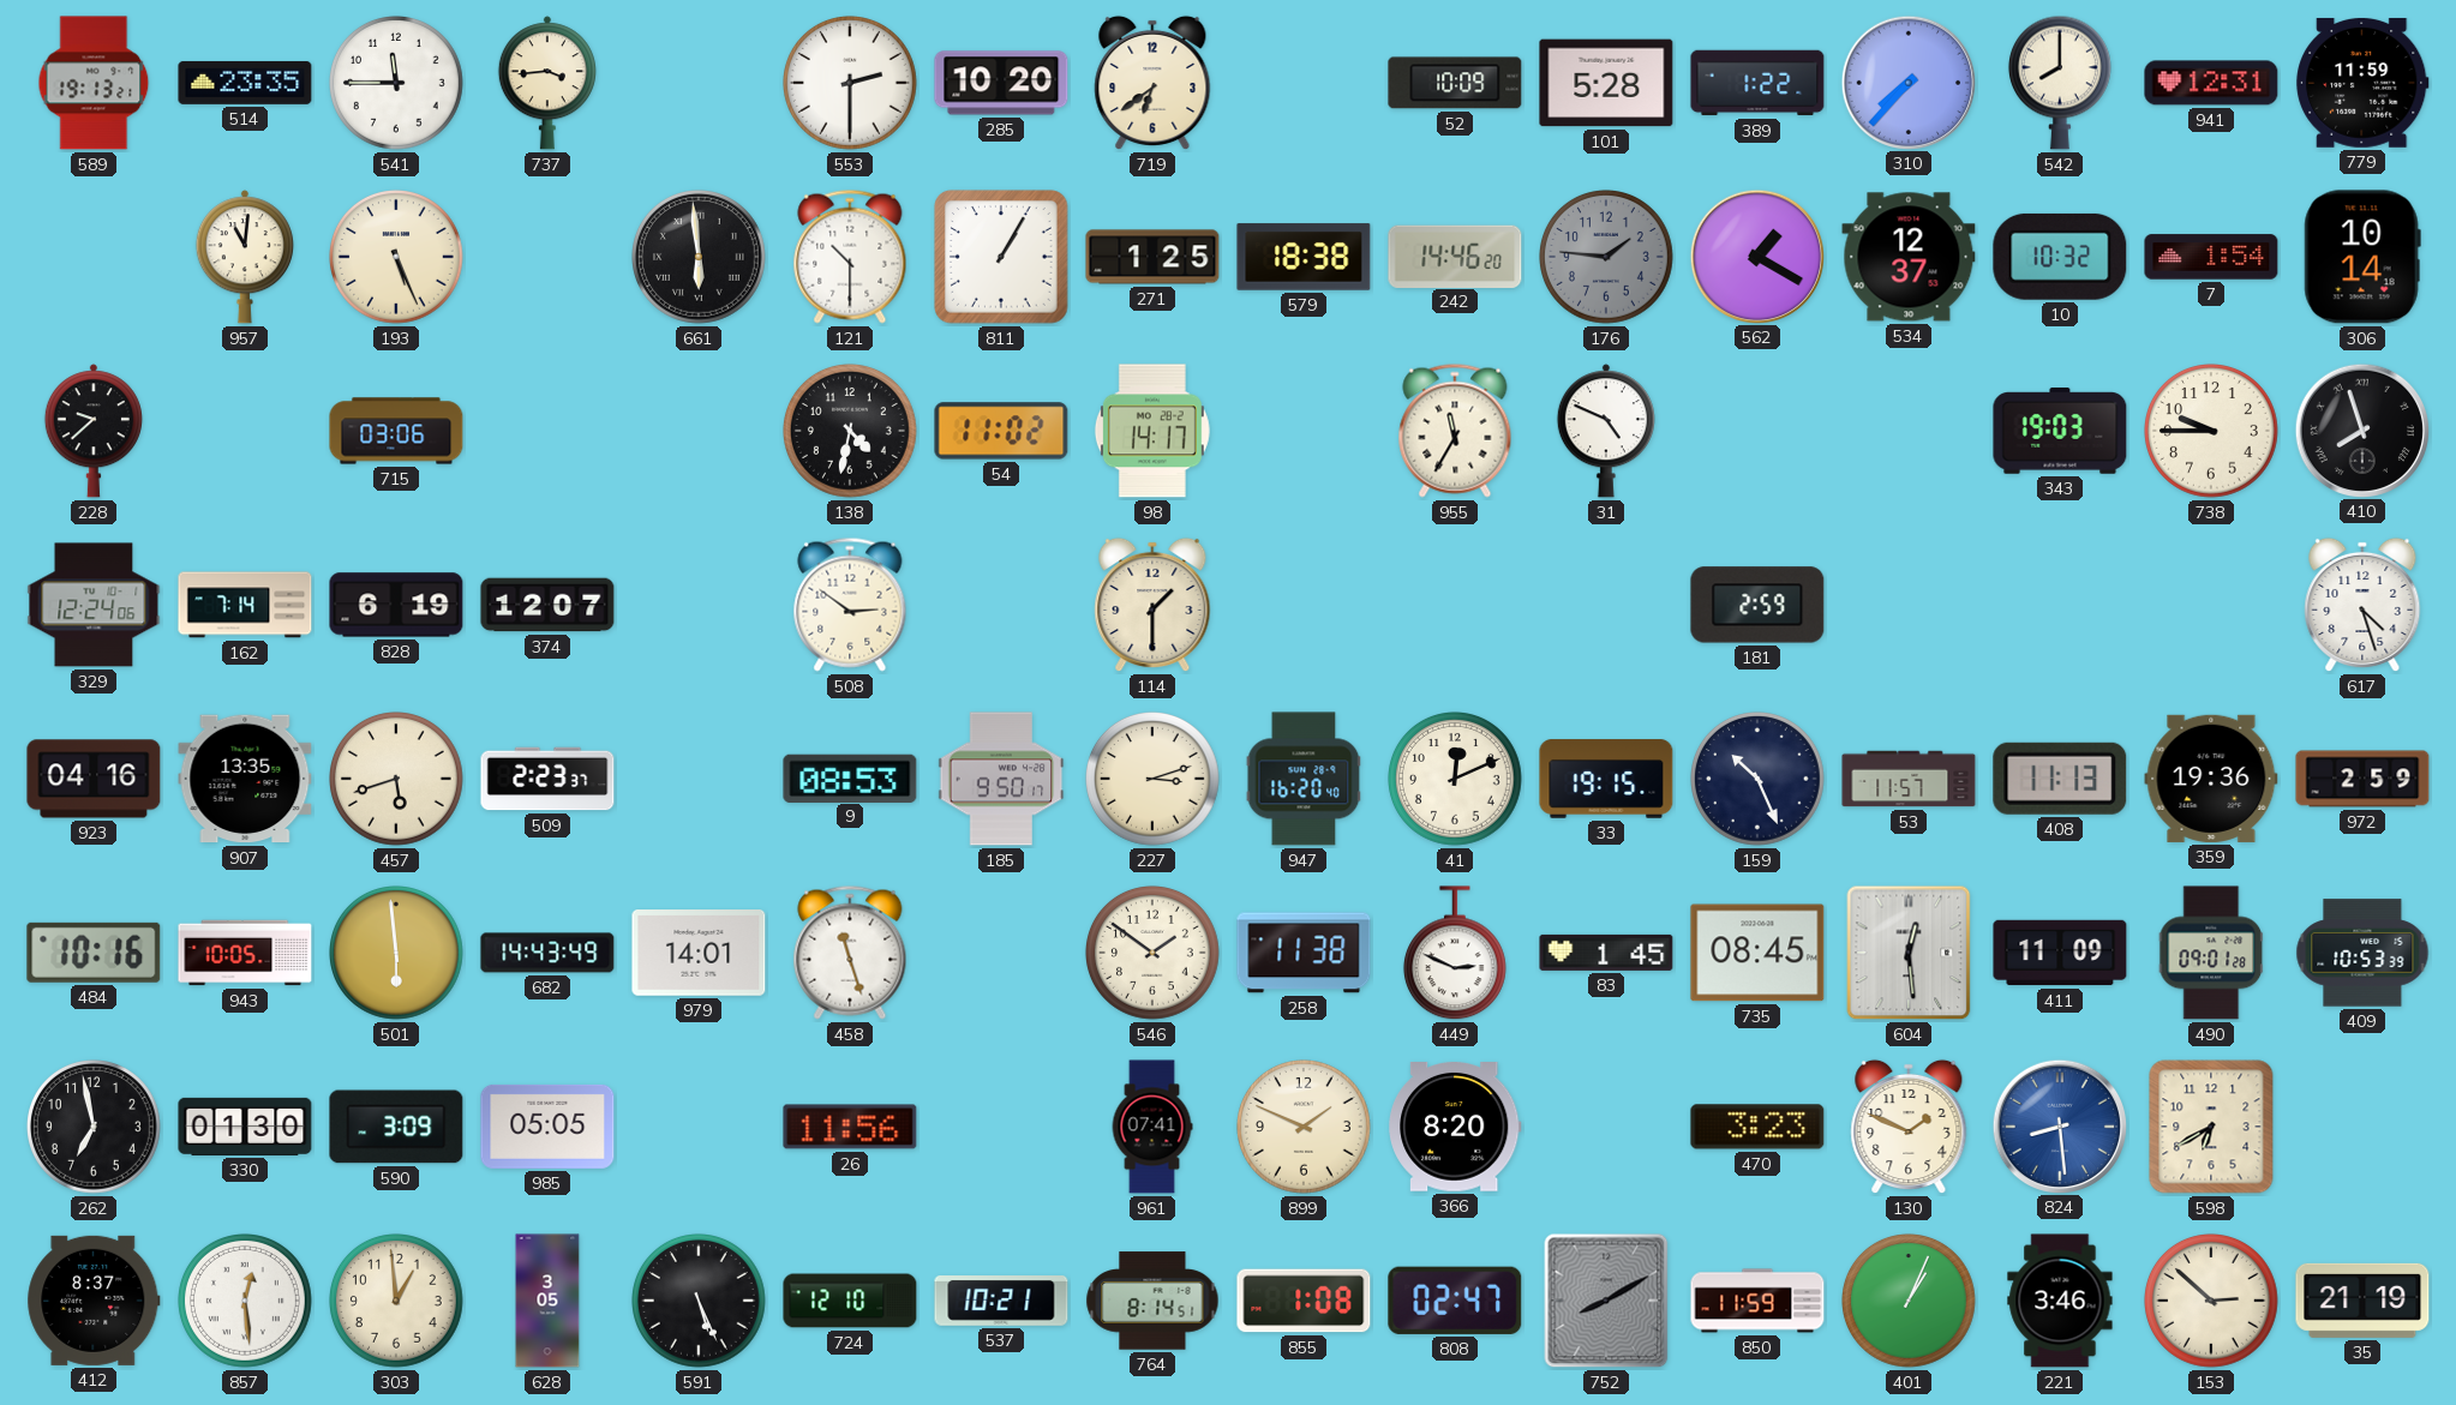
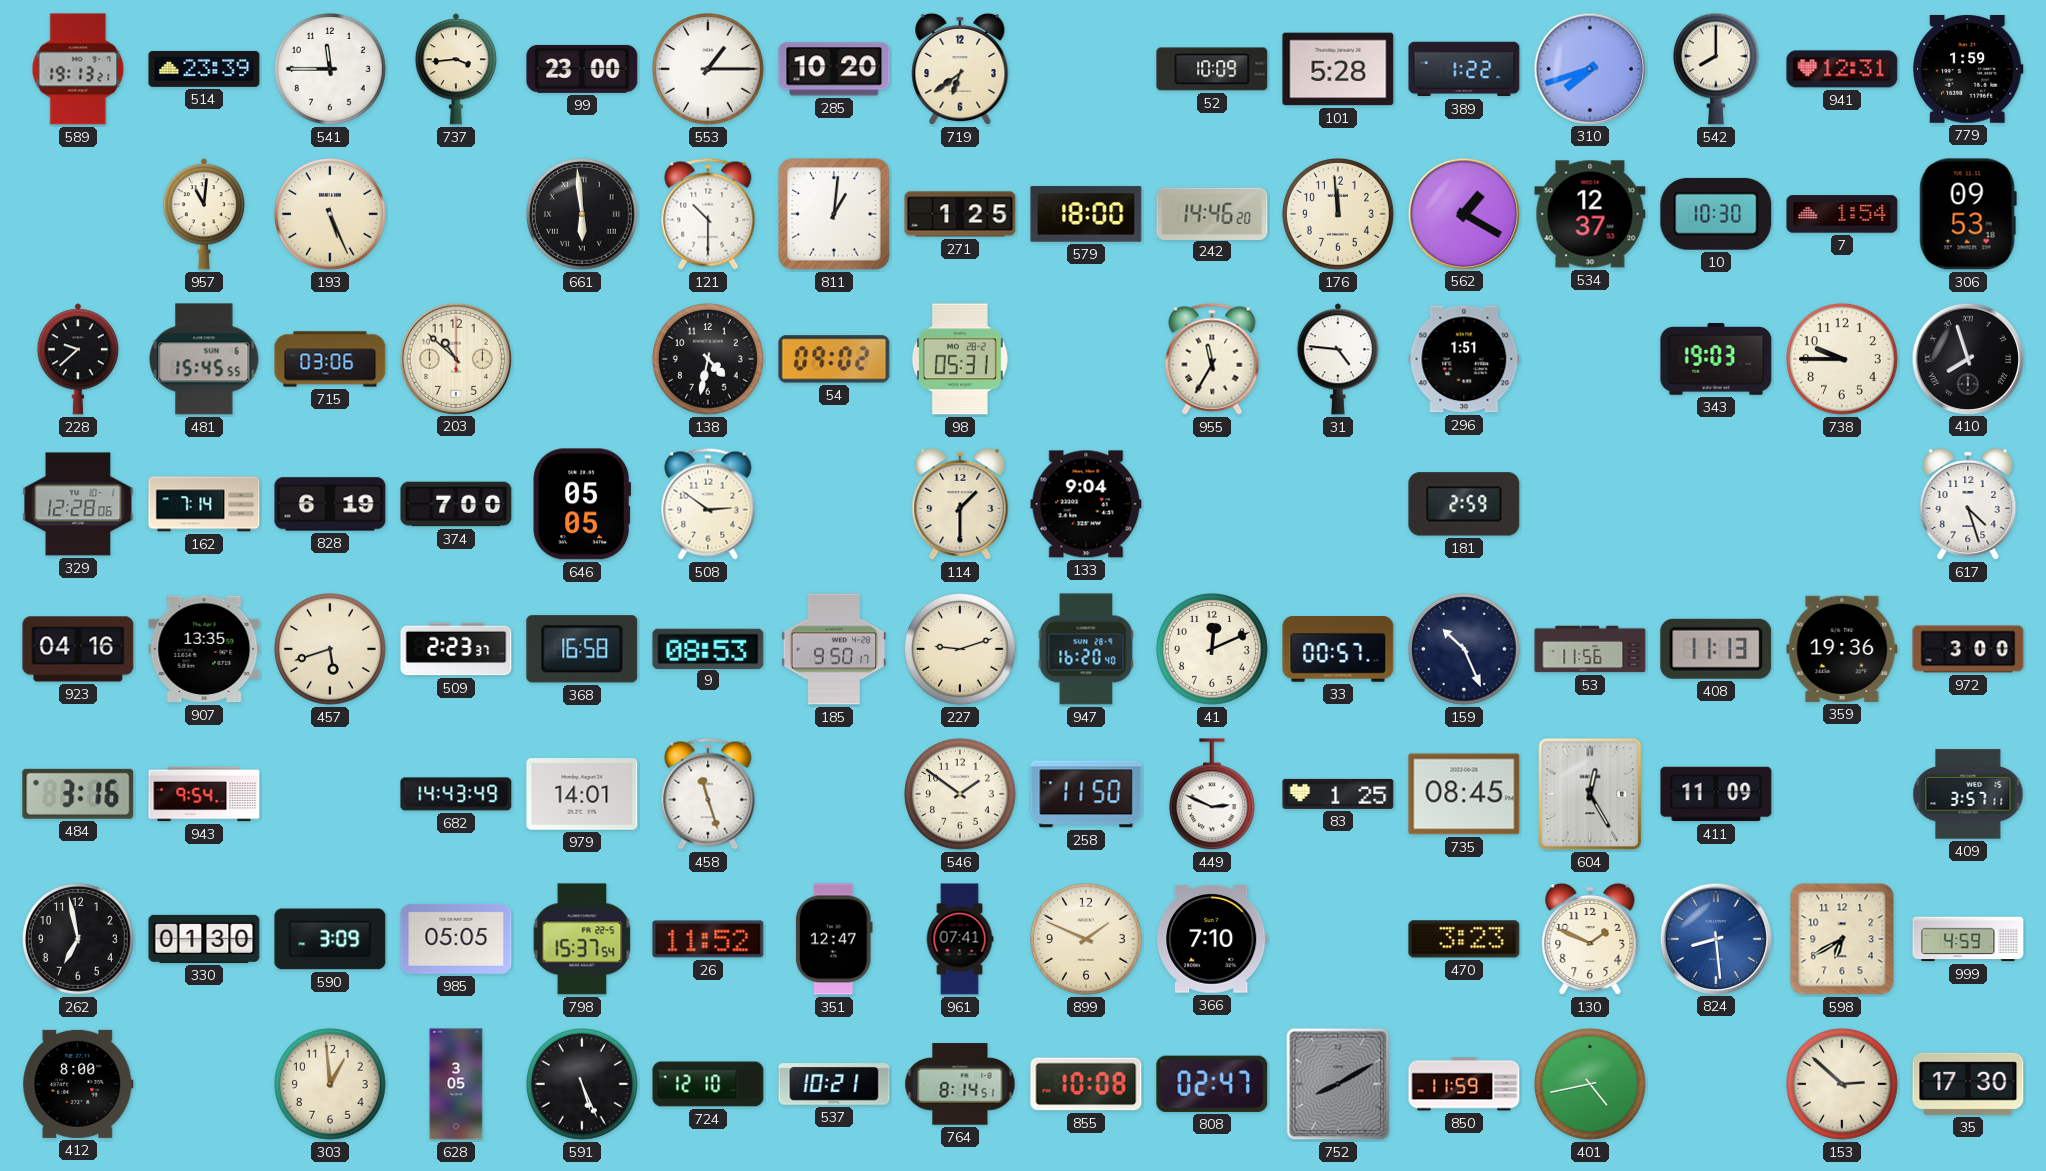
514: 23:35 -> 23:39 (204, 69)
99: none -> 23:00 (582, 69)
553: 2:30 -> 1:15 (709, 70)
310: 7:37 -> 7:42 (1589, 68)
779: 11:59 -> 1:59 (1968, 69)
811: 1:05 -> 1:01 (834, 214)
579: 18:38 -> 18:00 (1086, 214)
176: 1:46 -> 11:59 (1339, 215)
176 dial: grey -> cream (1339, 215)
10: 10:32 -> 10:30 (1716, 214)
306: 10:14 -> 09:53 (1968, 214)
481: none -> 15:45 (204, 359)
203: none -> 10:52 (455, 358)
54: 11:02 -> 09:02 (834, 359)
98: 14:17 -> 05:31 (960, 359)
31: 4:49 -> 4:46 (1338, 359)
296: none -> 1:51 (1464, 359)
329: 12:24 -> 12:28 (78, 504)
374: 12:07 -> 7:00 (456, 504)
646: none -> 05:05 (582, 504)
133: none -> 9:04 (1086, 504)
368: none -> 16:58 (582, 649)
227: 3:12 -> 9:12 (961, 650)
33: 19:15 -> 00:57 (1338, 649)
53: 11:57 -> 11:56 (1590, 649)
972: 2:59 -> 3:00 (1968, 649)
484: 10:16 -> 3:16 (78, 794)
943: 10:05 -> 9:54 (204, 794)
501: 5:59 -> none (397, 954)
258: 11:38 -> 11:50 (1086, 794)
83: 1:45 -> 1:25 (1338, 794)
604: 12:29 -> 12:25 (1590, 794)
490: 09:01 -> none (2211, 953)
409: 10:53 -> 3:57 (1968, 794)
798: none -> 15:37 (582, 939)
26: 11:56 -> 11:52 (708, 939)
351: none -> 12:47 (834, 939)
366: 8:20 -> 7:10 (1213, 940)
999: none -> 4:59 (1968, 939)
412: 8:37 -> 8:00 (78, 1084)
857: 12:29 -> none (246, 1302)
855: 1:08 -> 10:08 (1086, 1084)
401: 1:04 -> 4:43 (1591, 1085)
221: 3:46 -> none (2060, 1301)
35: 21:19 -> 17:30 (1968, 1084)
